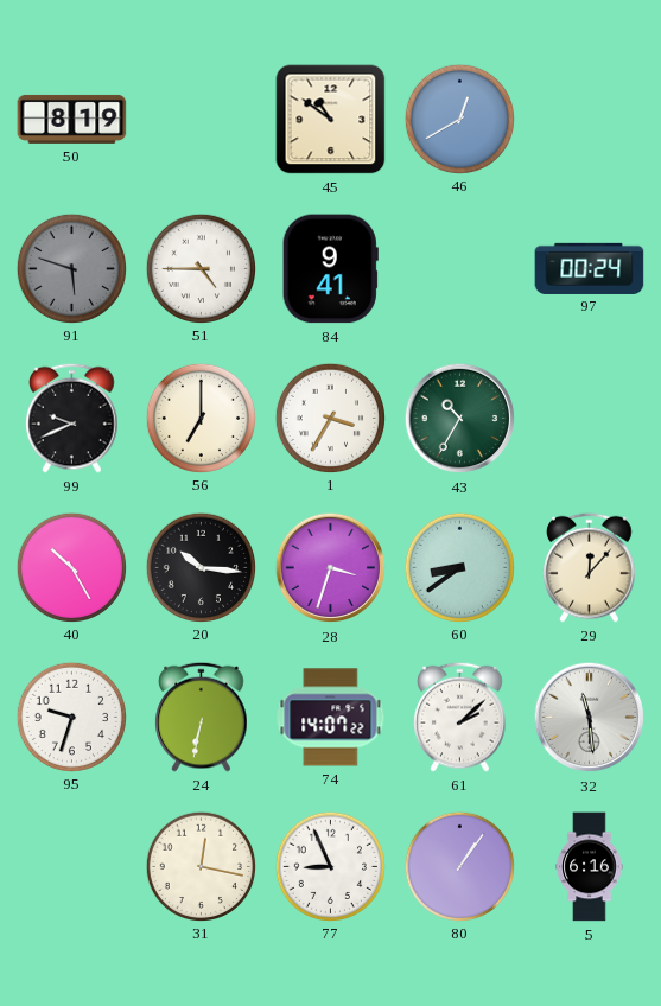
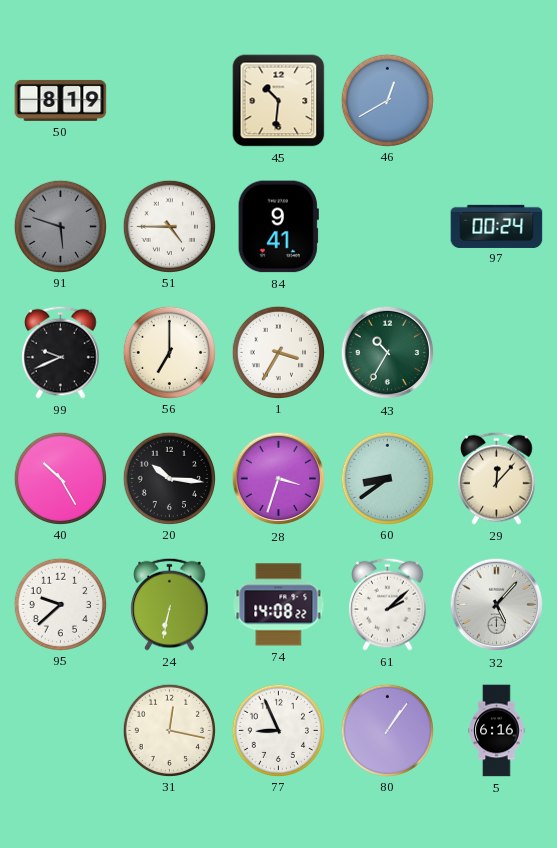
45: 10:51 -> 10:31 (279, 101)
95: 9:33 -> 9:38 (60, 604)
74: 14:07 -> 14:08 (279, 605)
32: 11:29 -> 5:07 (497, 605)
